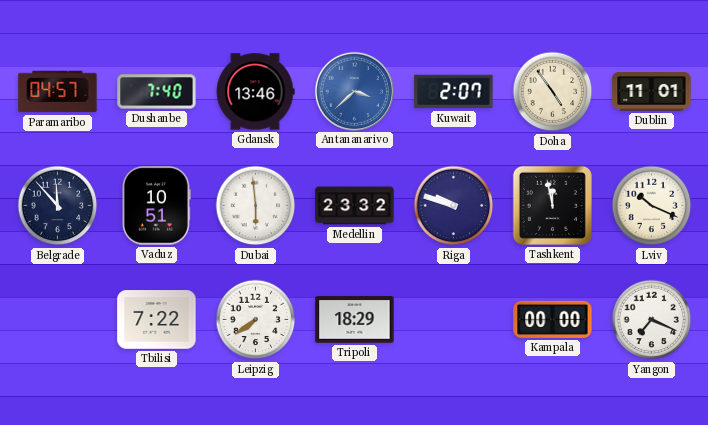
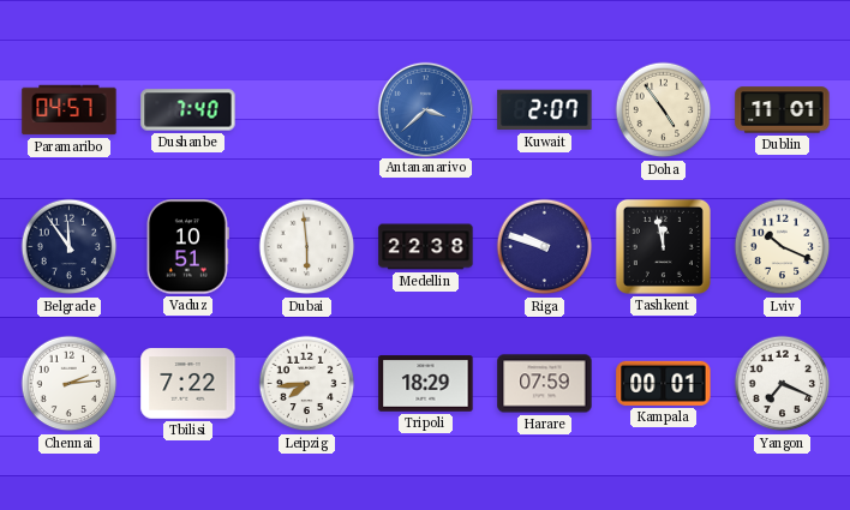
Gdansk: 13:46 -> none (255, 92)
Belgrade: 11:53 -> 11:54 (70, 247)
Medellin: 23:32 -> 22:38 (426, 247)
Chennai: none -> 2:14 (70, 384)
Leipzig: 7:39 -> 7:44 (307, 384)
Harare: none -> 07:59 (545, 384)
Kampala: 00:00 -> 00:01 (664, 383)
